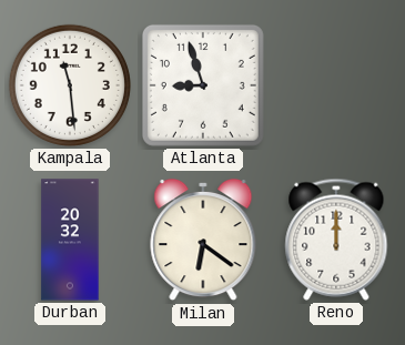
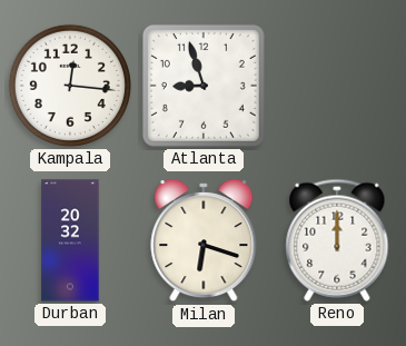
Kampala: 11:29 -> 12:16 (70, 86)
Milan: 6:21 -> 6:18 (204, 240)
